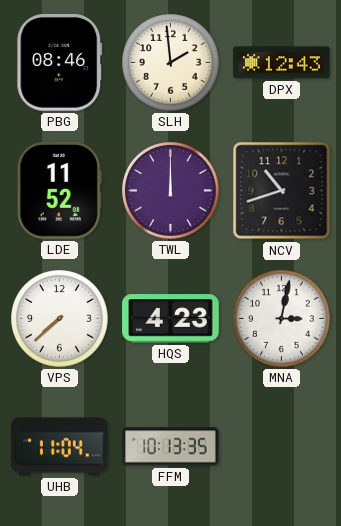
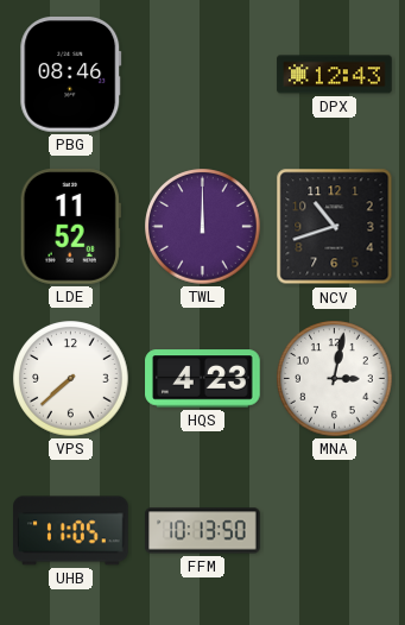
SLH: 1:59 -> none (171, 63)
UHB: 11:04 -> 11:05 (71, 531)
FFM: 10:13:35 -> 10:13:50 (203, 531)
